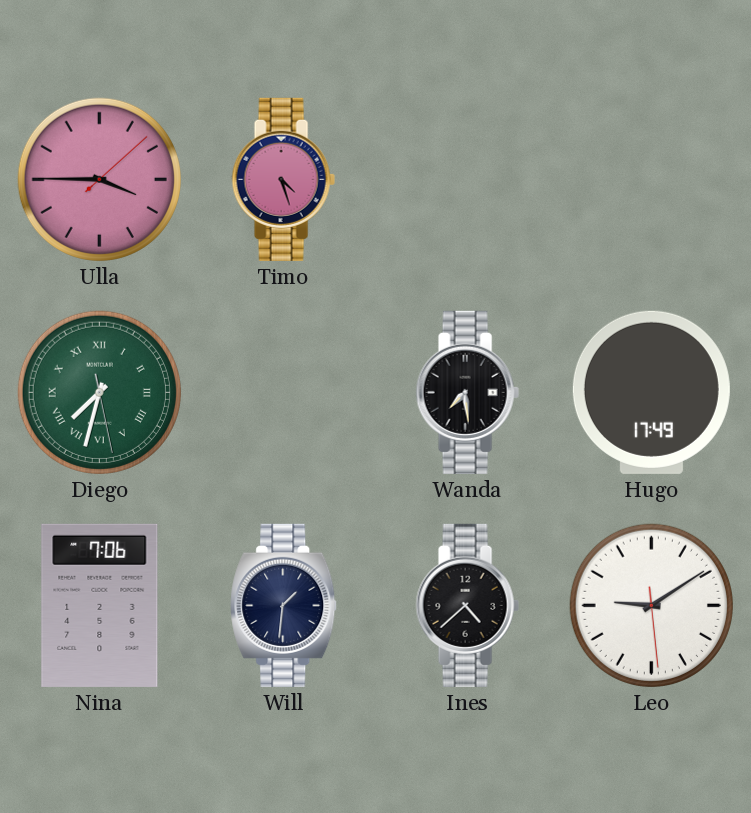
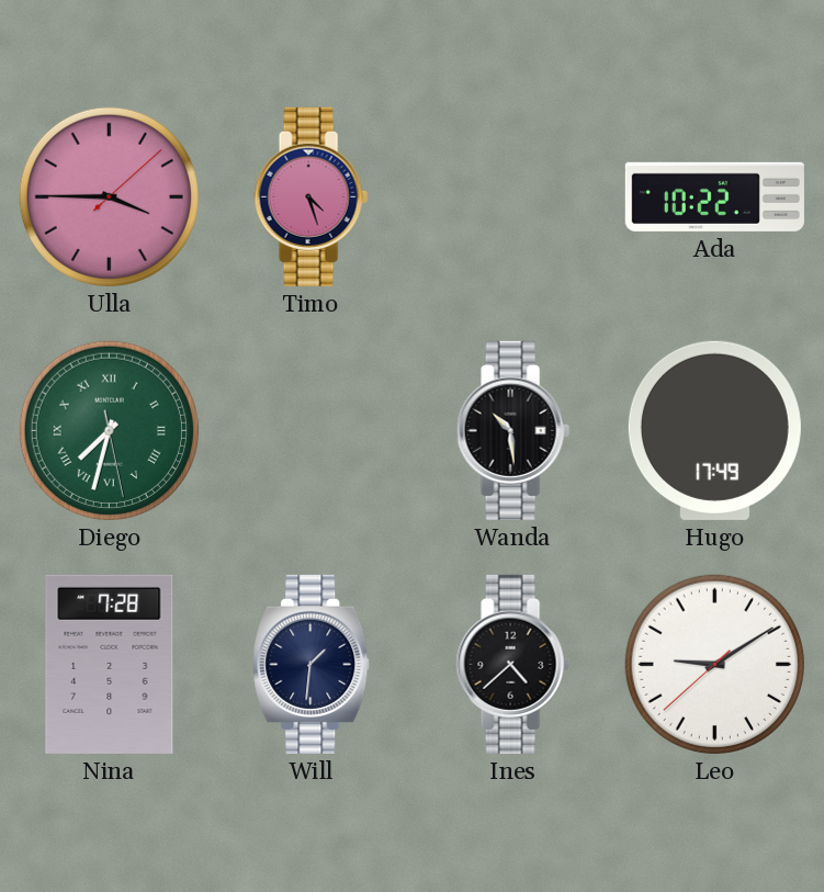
Ada: none -> 10:22 (714, 196)
Wanda: 7:29 -> 10:29 (512, 430)
Nina: 7:06 -> 7:28 (110, 664)
Leo: 9:09:29 -> 9:09:38 (714, 664)
